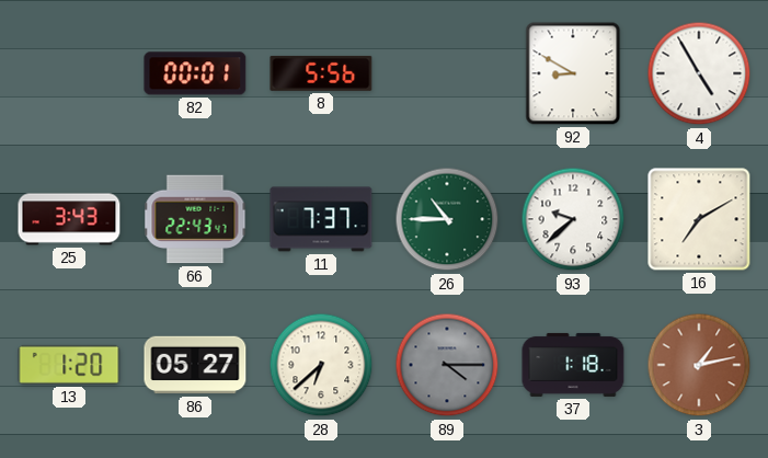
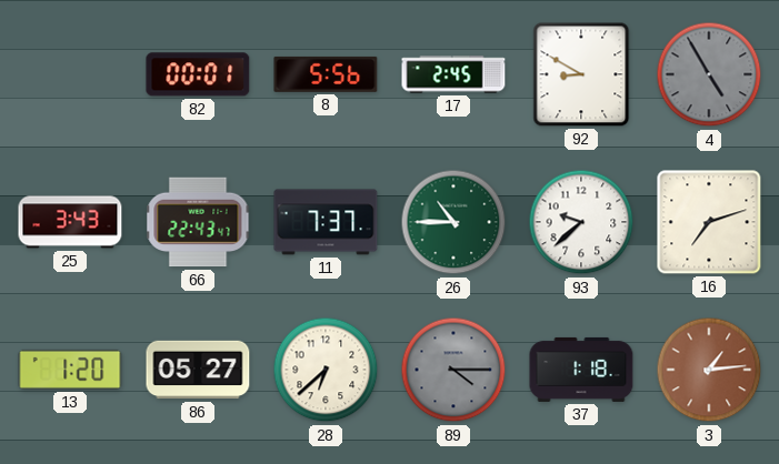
17: none -> 2:45 (453, 74)
4 dial: white -> grey (709, 74)
16: 7:10 -> 7:12 (709, 222)
3: 1:13 -> 1:14 (709, 370)
